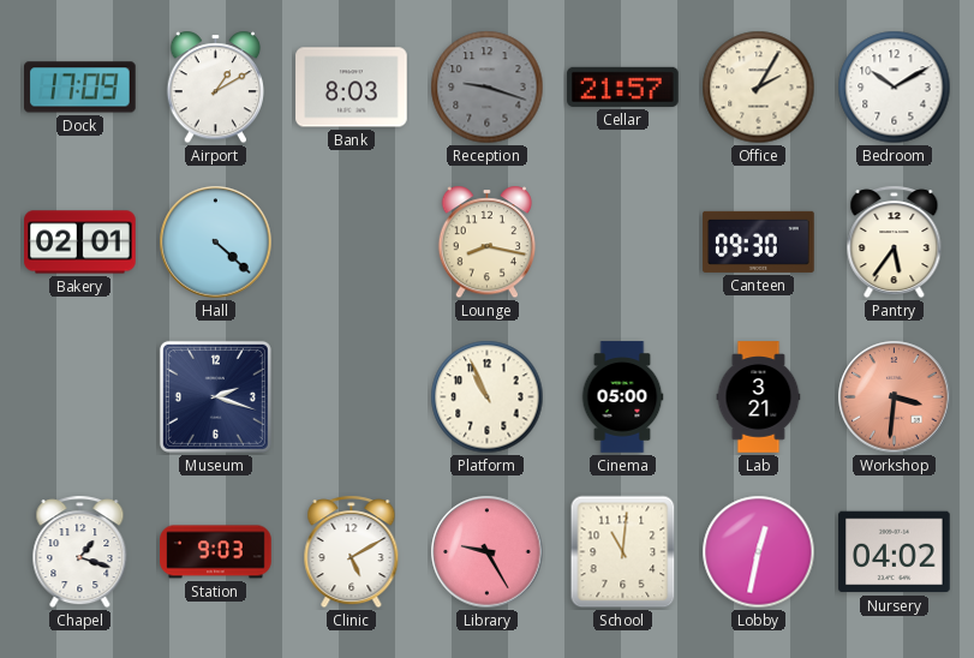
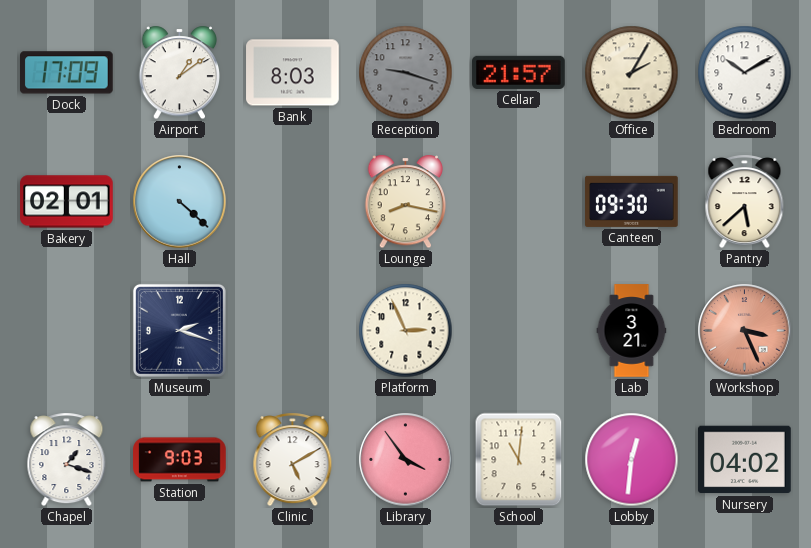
Airport: 1:10 -> 1:09 (180, 73)
Pantry: 5:36 -> 5:38 (745, 202)
Platform: 10:56 -> 2:56 (406, 331)
Cinema: 05:00 -> none (622, 397)
Workshop: 3:31 -> 3:26 (745, 331)
Library: 9:25 -> 3:54 (406, 460)
Lobby: 12:32 -> 12:31 (632, 460)
